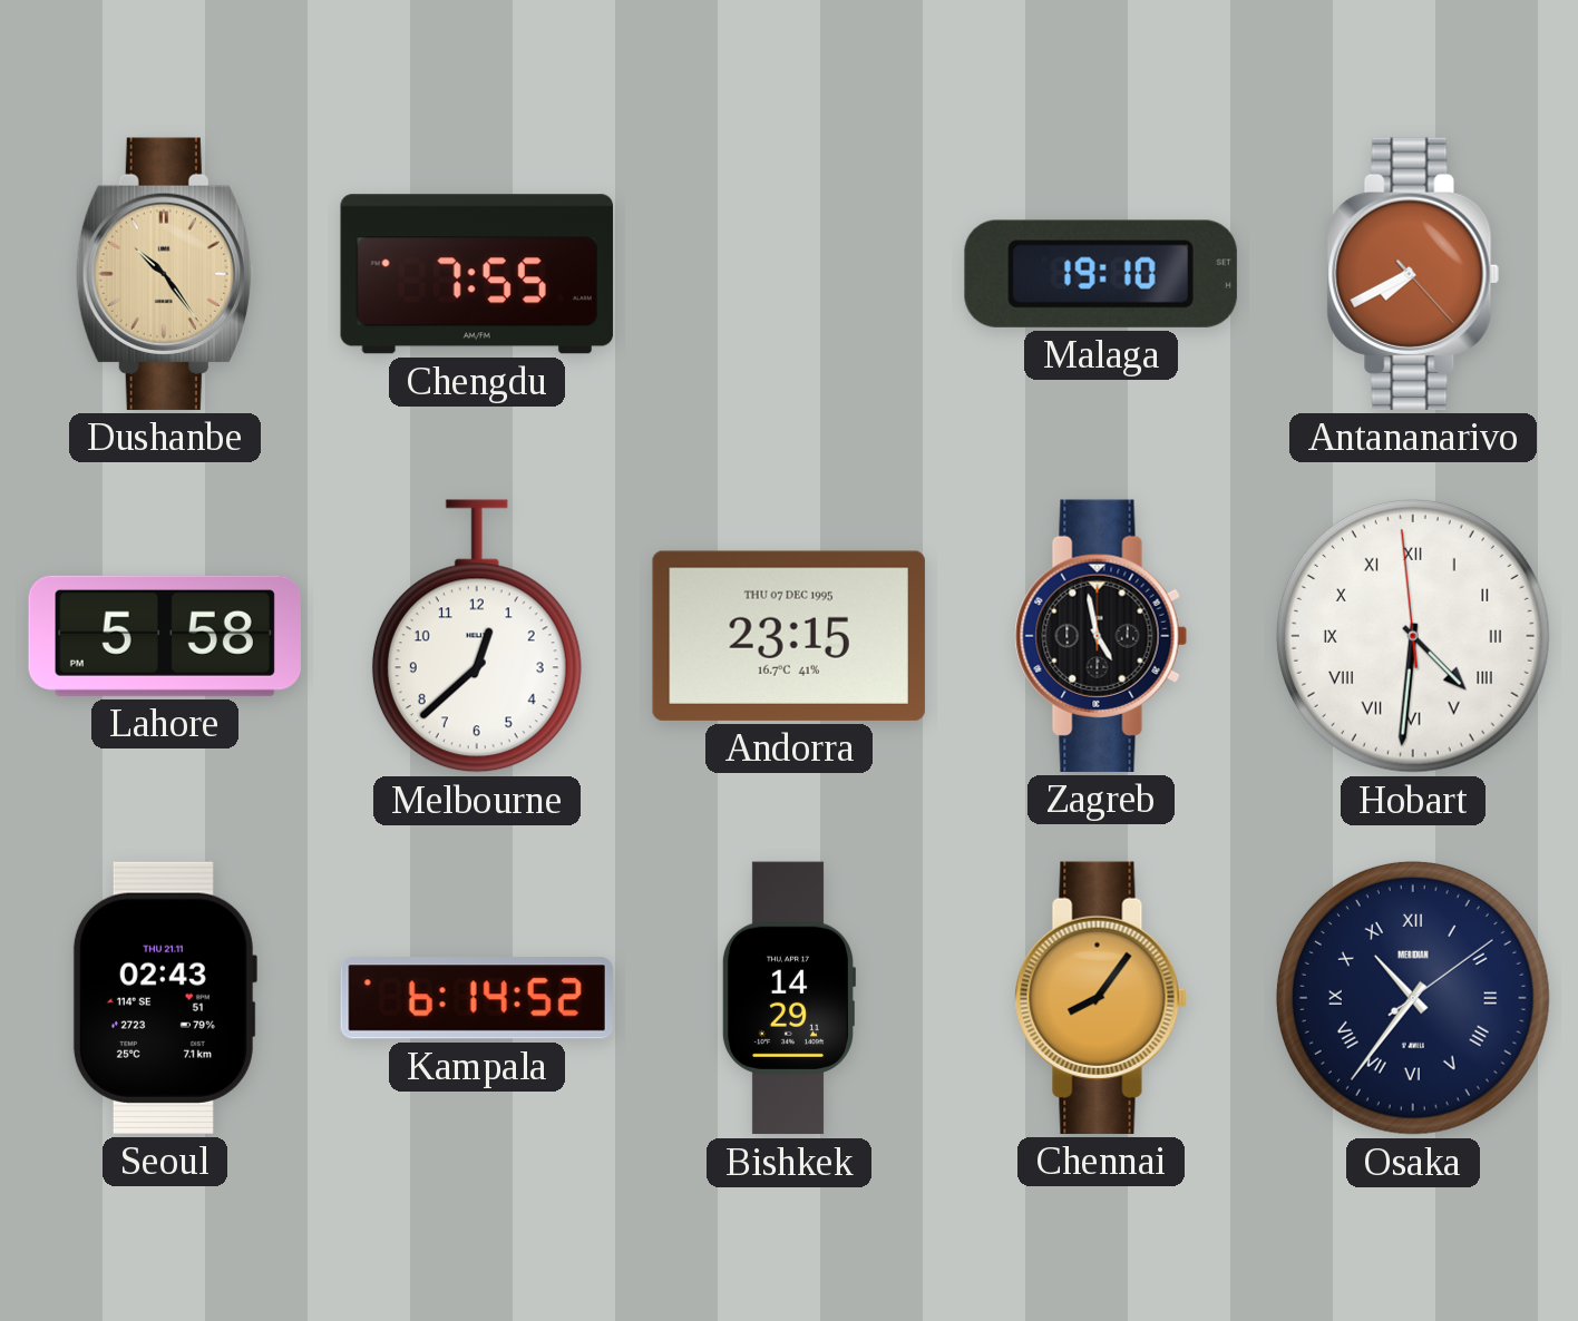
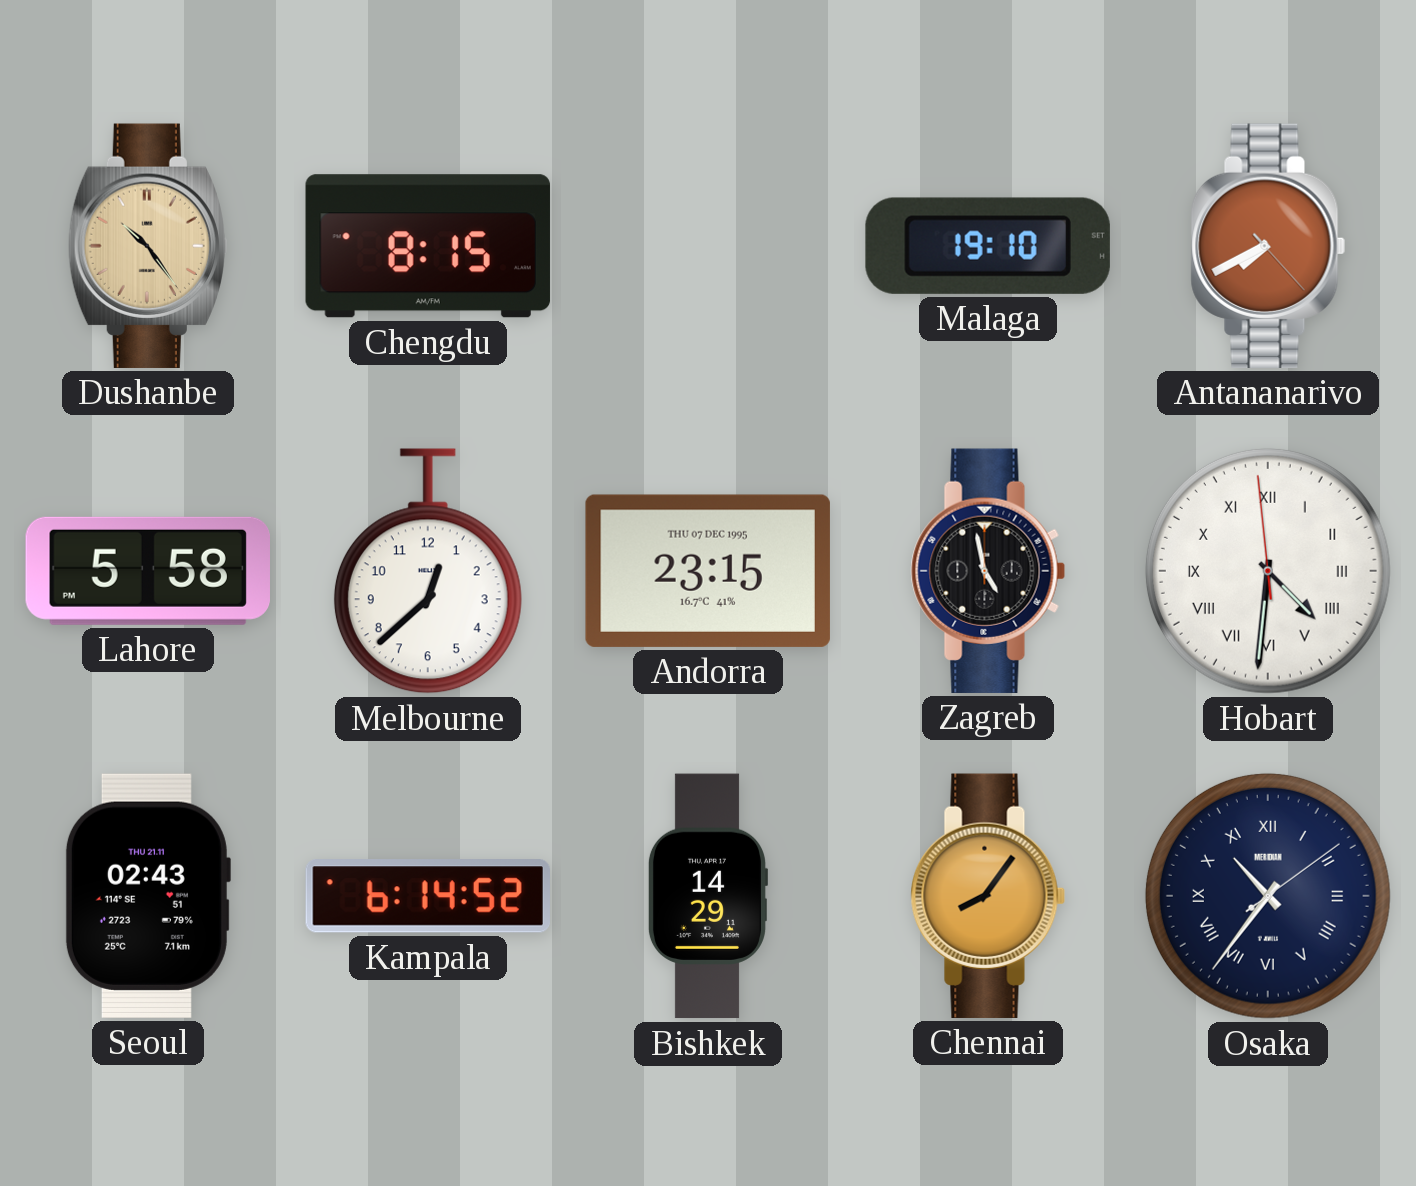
Chengdu: 7:55 -> 8:15 (428, 246)
